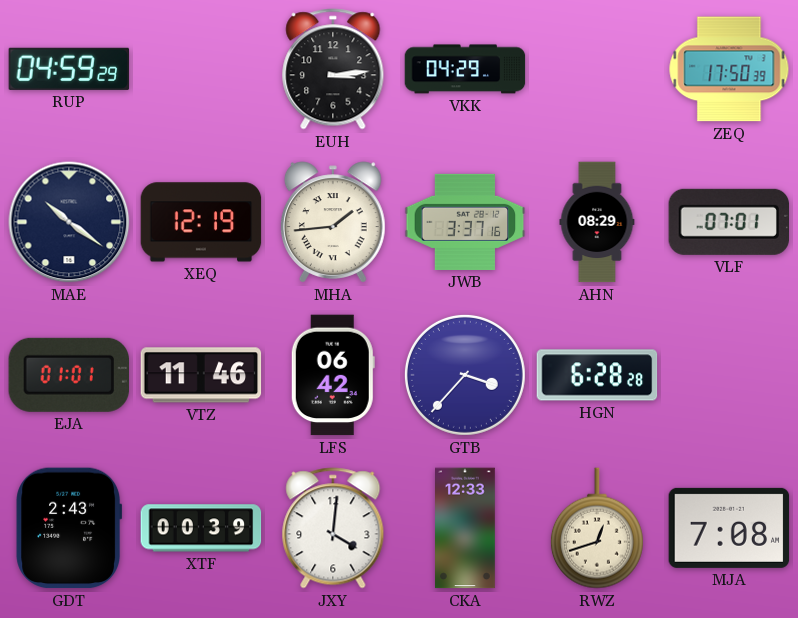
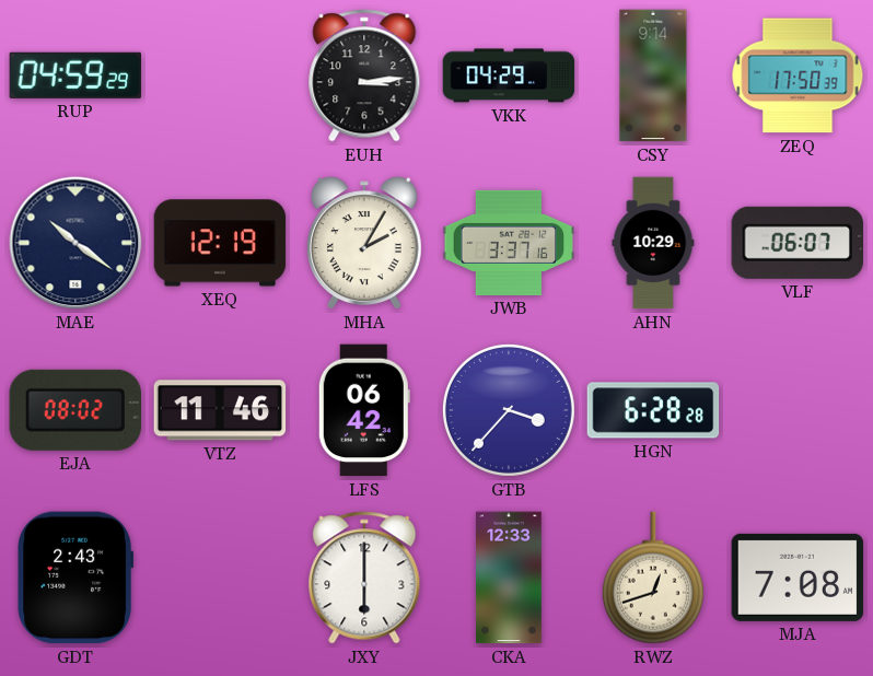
CSY: none -> 9:14 (653, 75)
MHA: 1:44 -> 2:05 (364, 243)
AHN: 08:29 -> 10:29 (653, 243)
VLF: 07:01 -> 06:07 (796, 243)
EJA: 01:01 -> 08:02 (74, 410)
XTF: 00:39 -> none (201, 528)
JXY: 4:01 -> 6:00 (364, 578)
